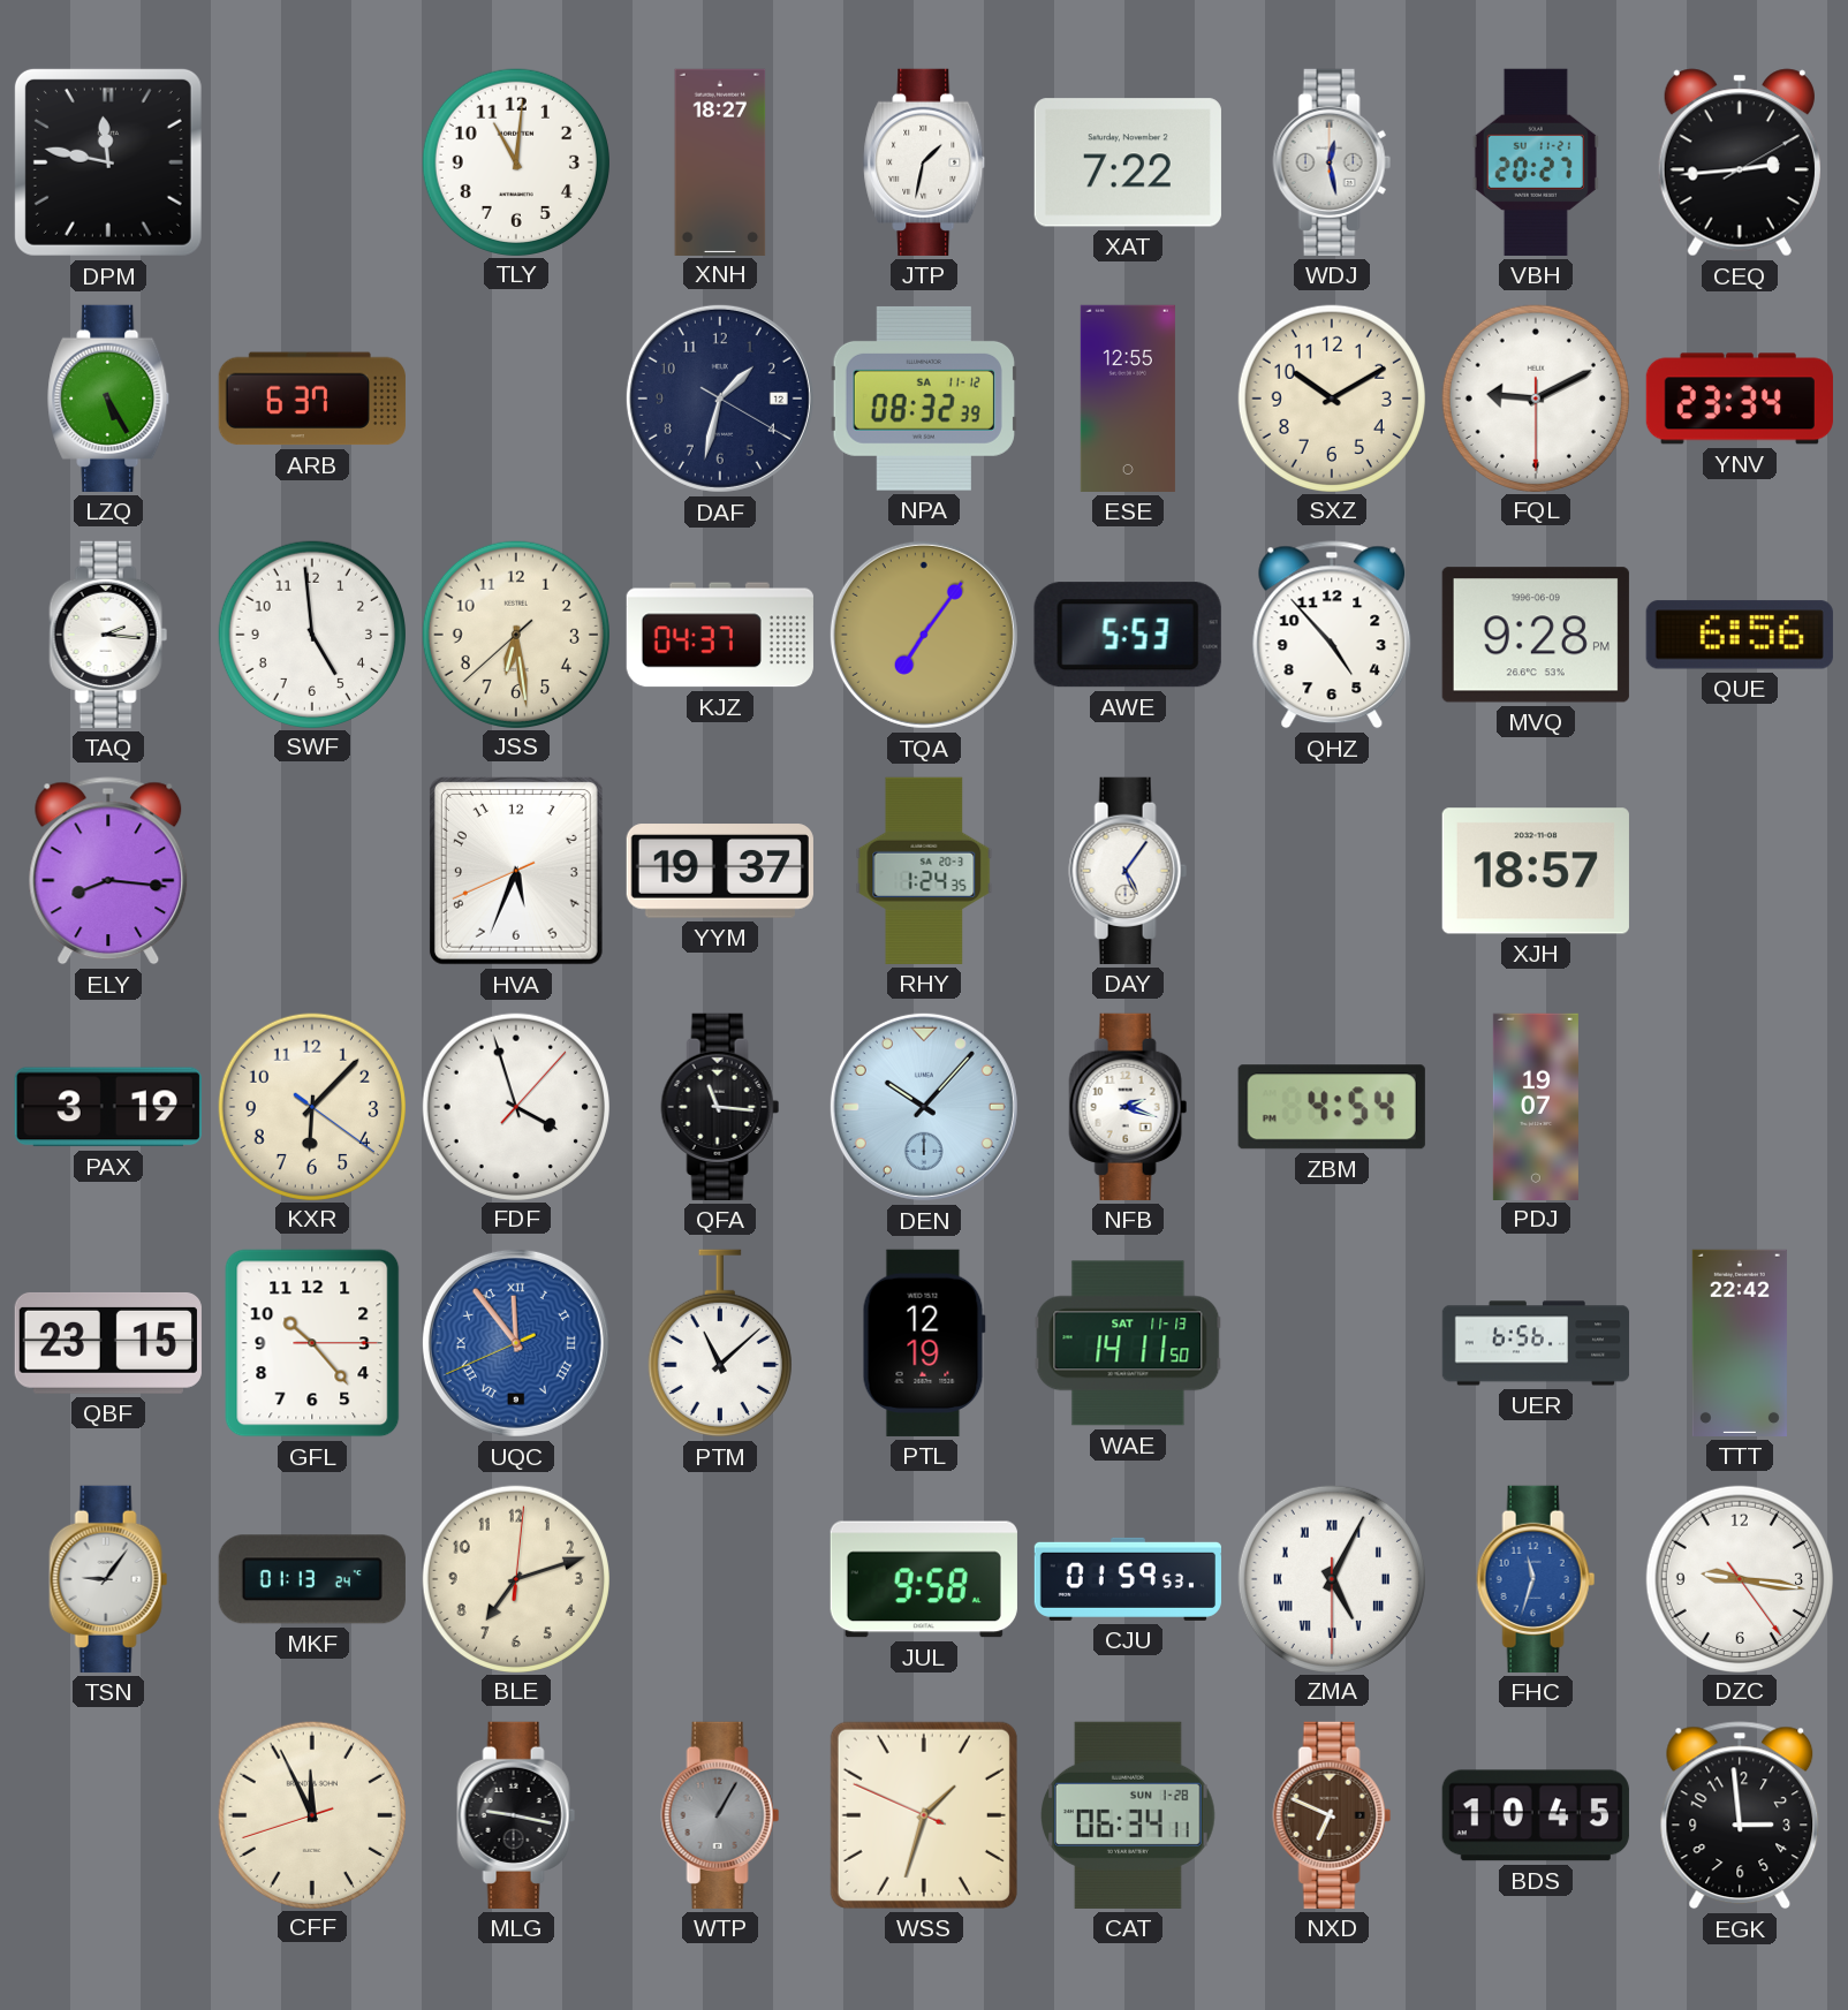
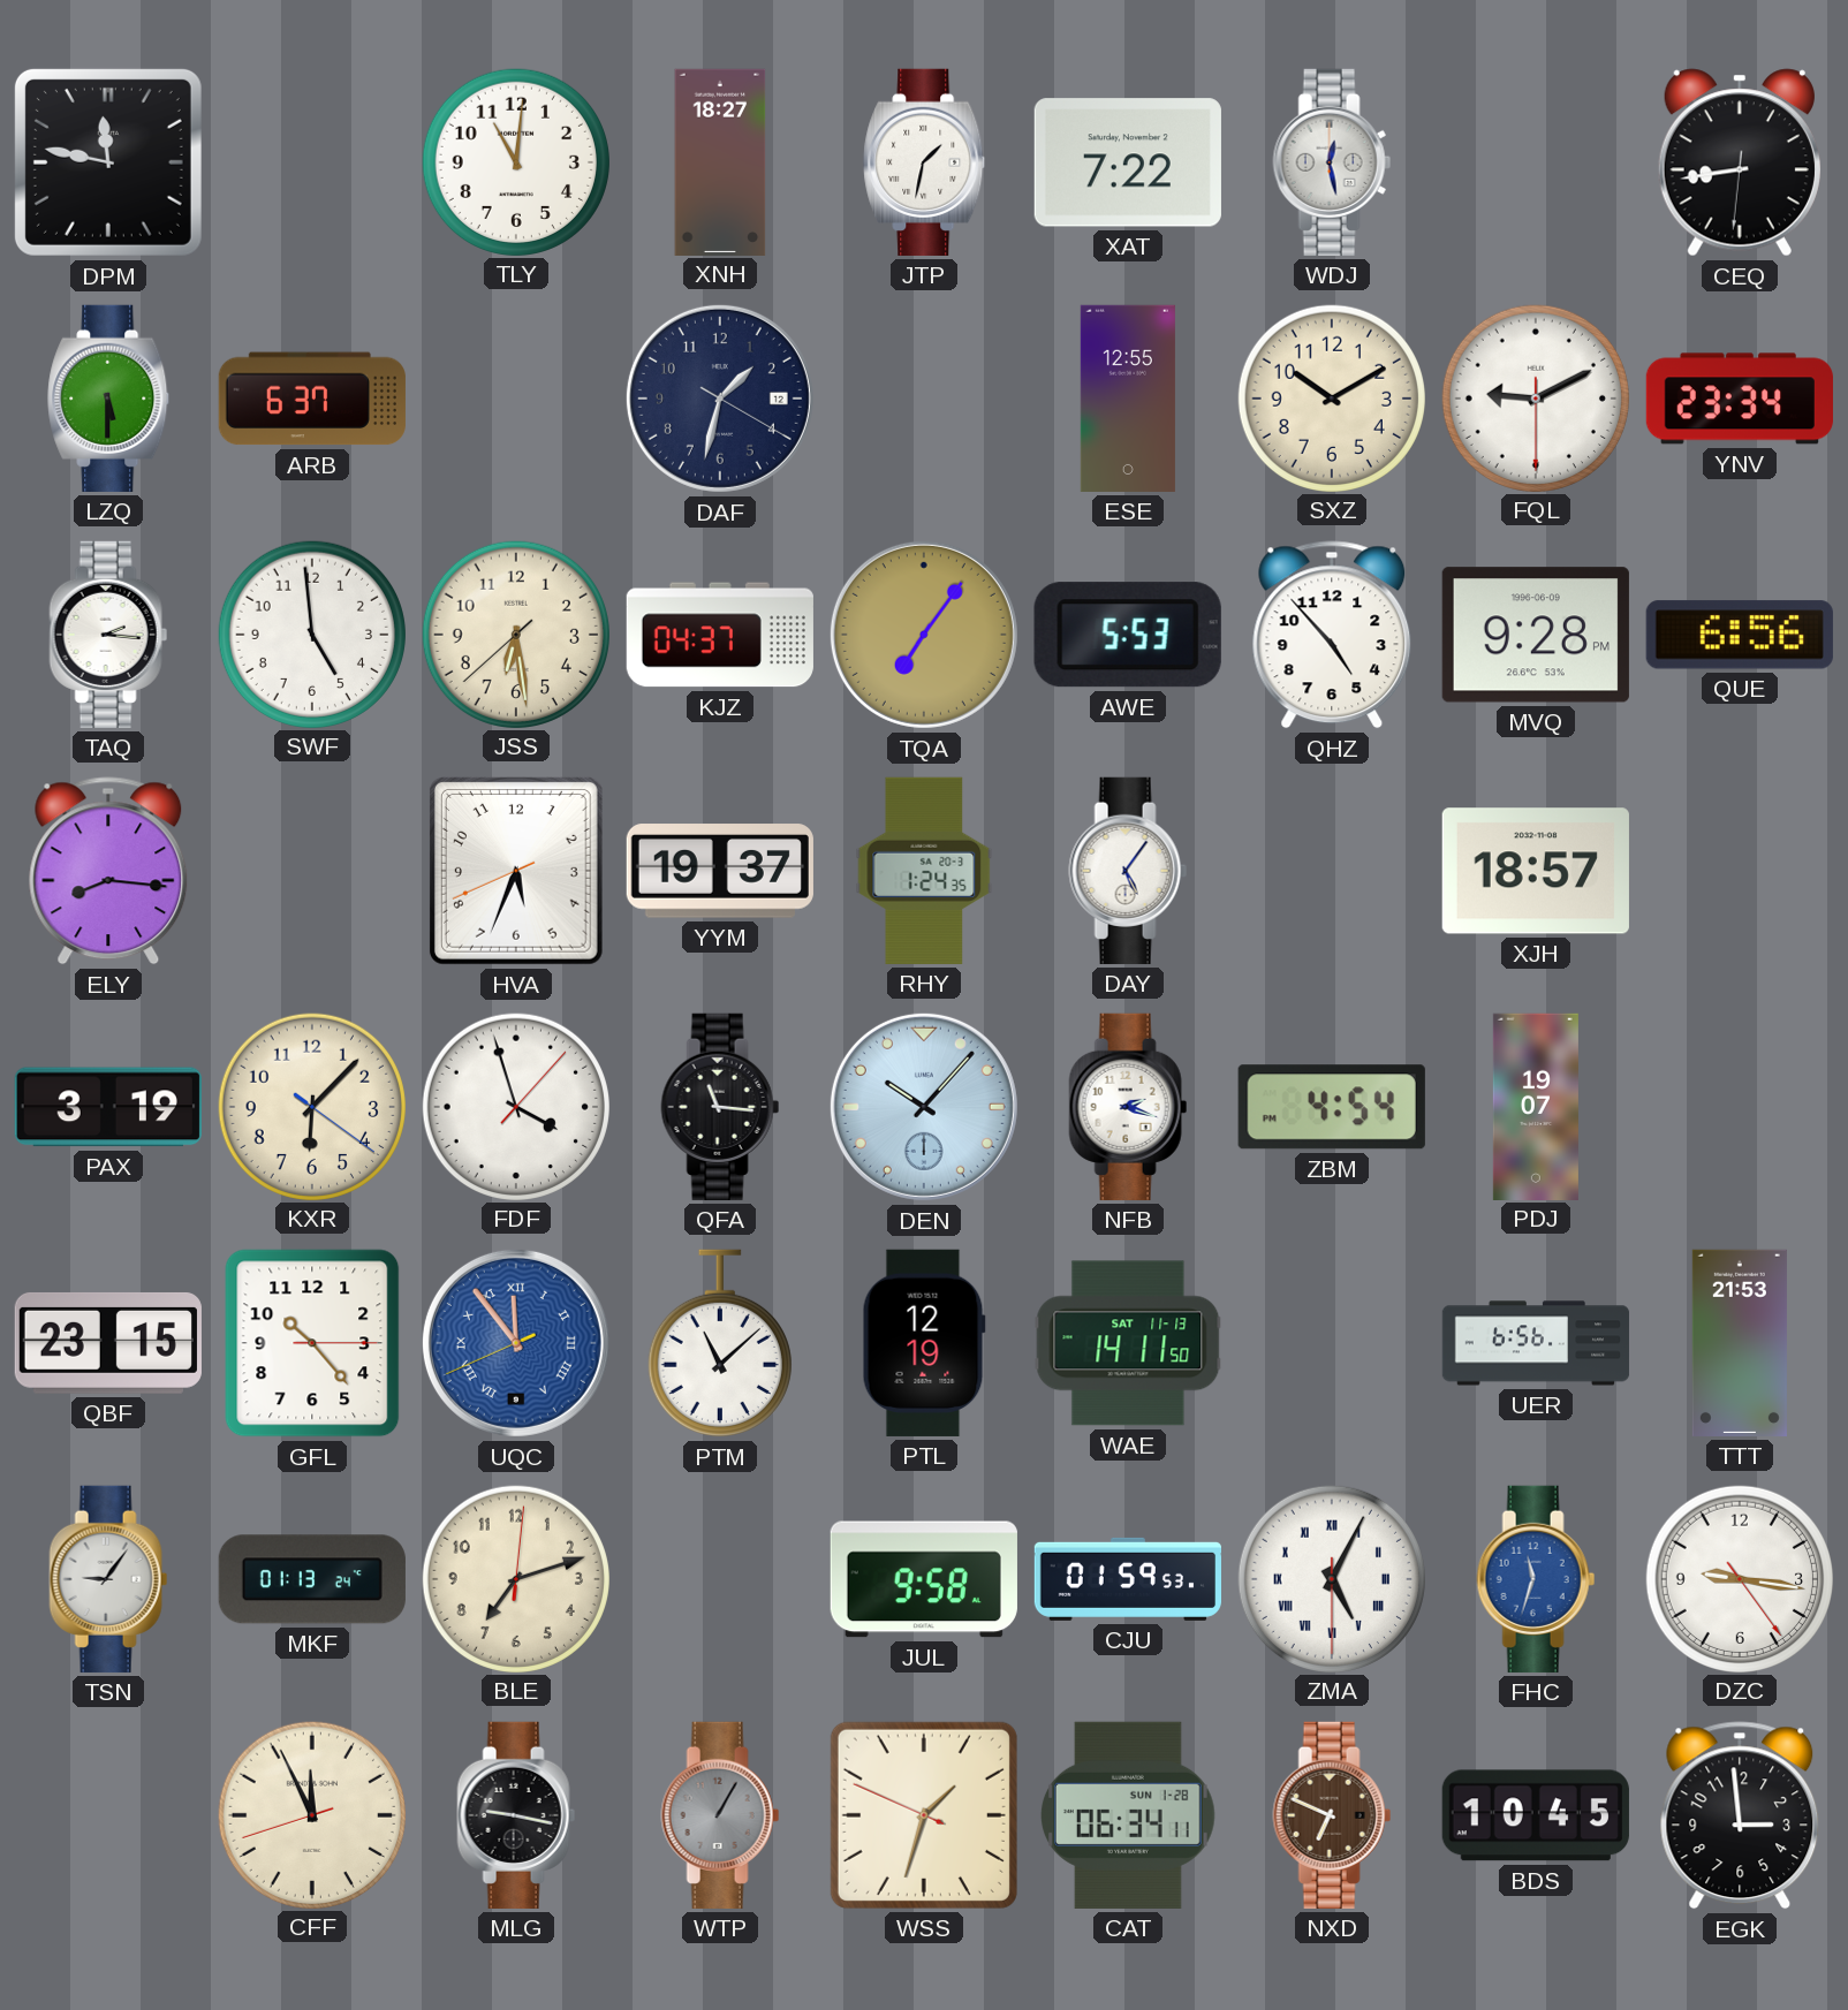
VBH: 20:27 -> none (1536, 162)
CEQ: 2:44 -> 8:43 (1740, 162)
LZQ: 5:25 -> 5:30 (109, 399)
NPA: 08:32 -> none (924, 399)
TTT: 22:42 -> 21:53 (1740, 1343)
